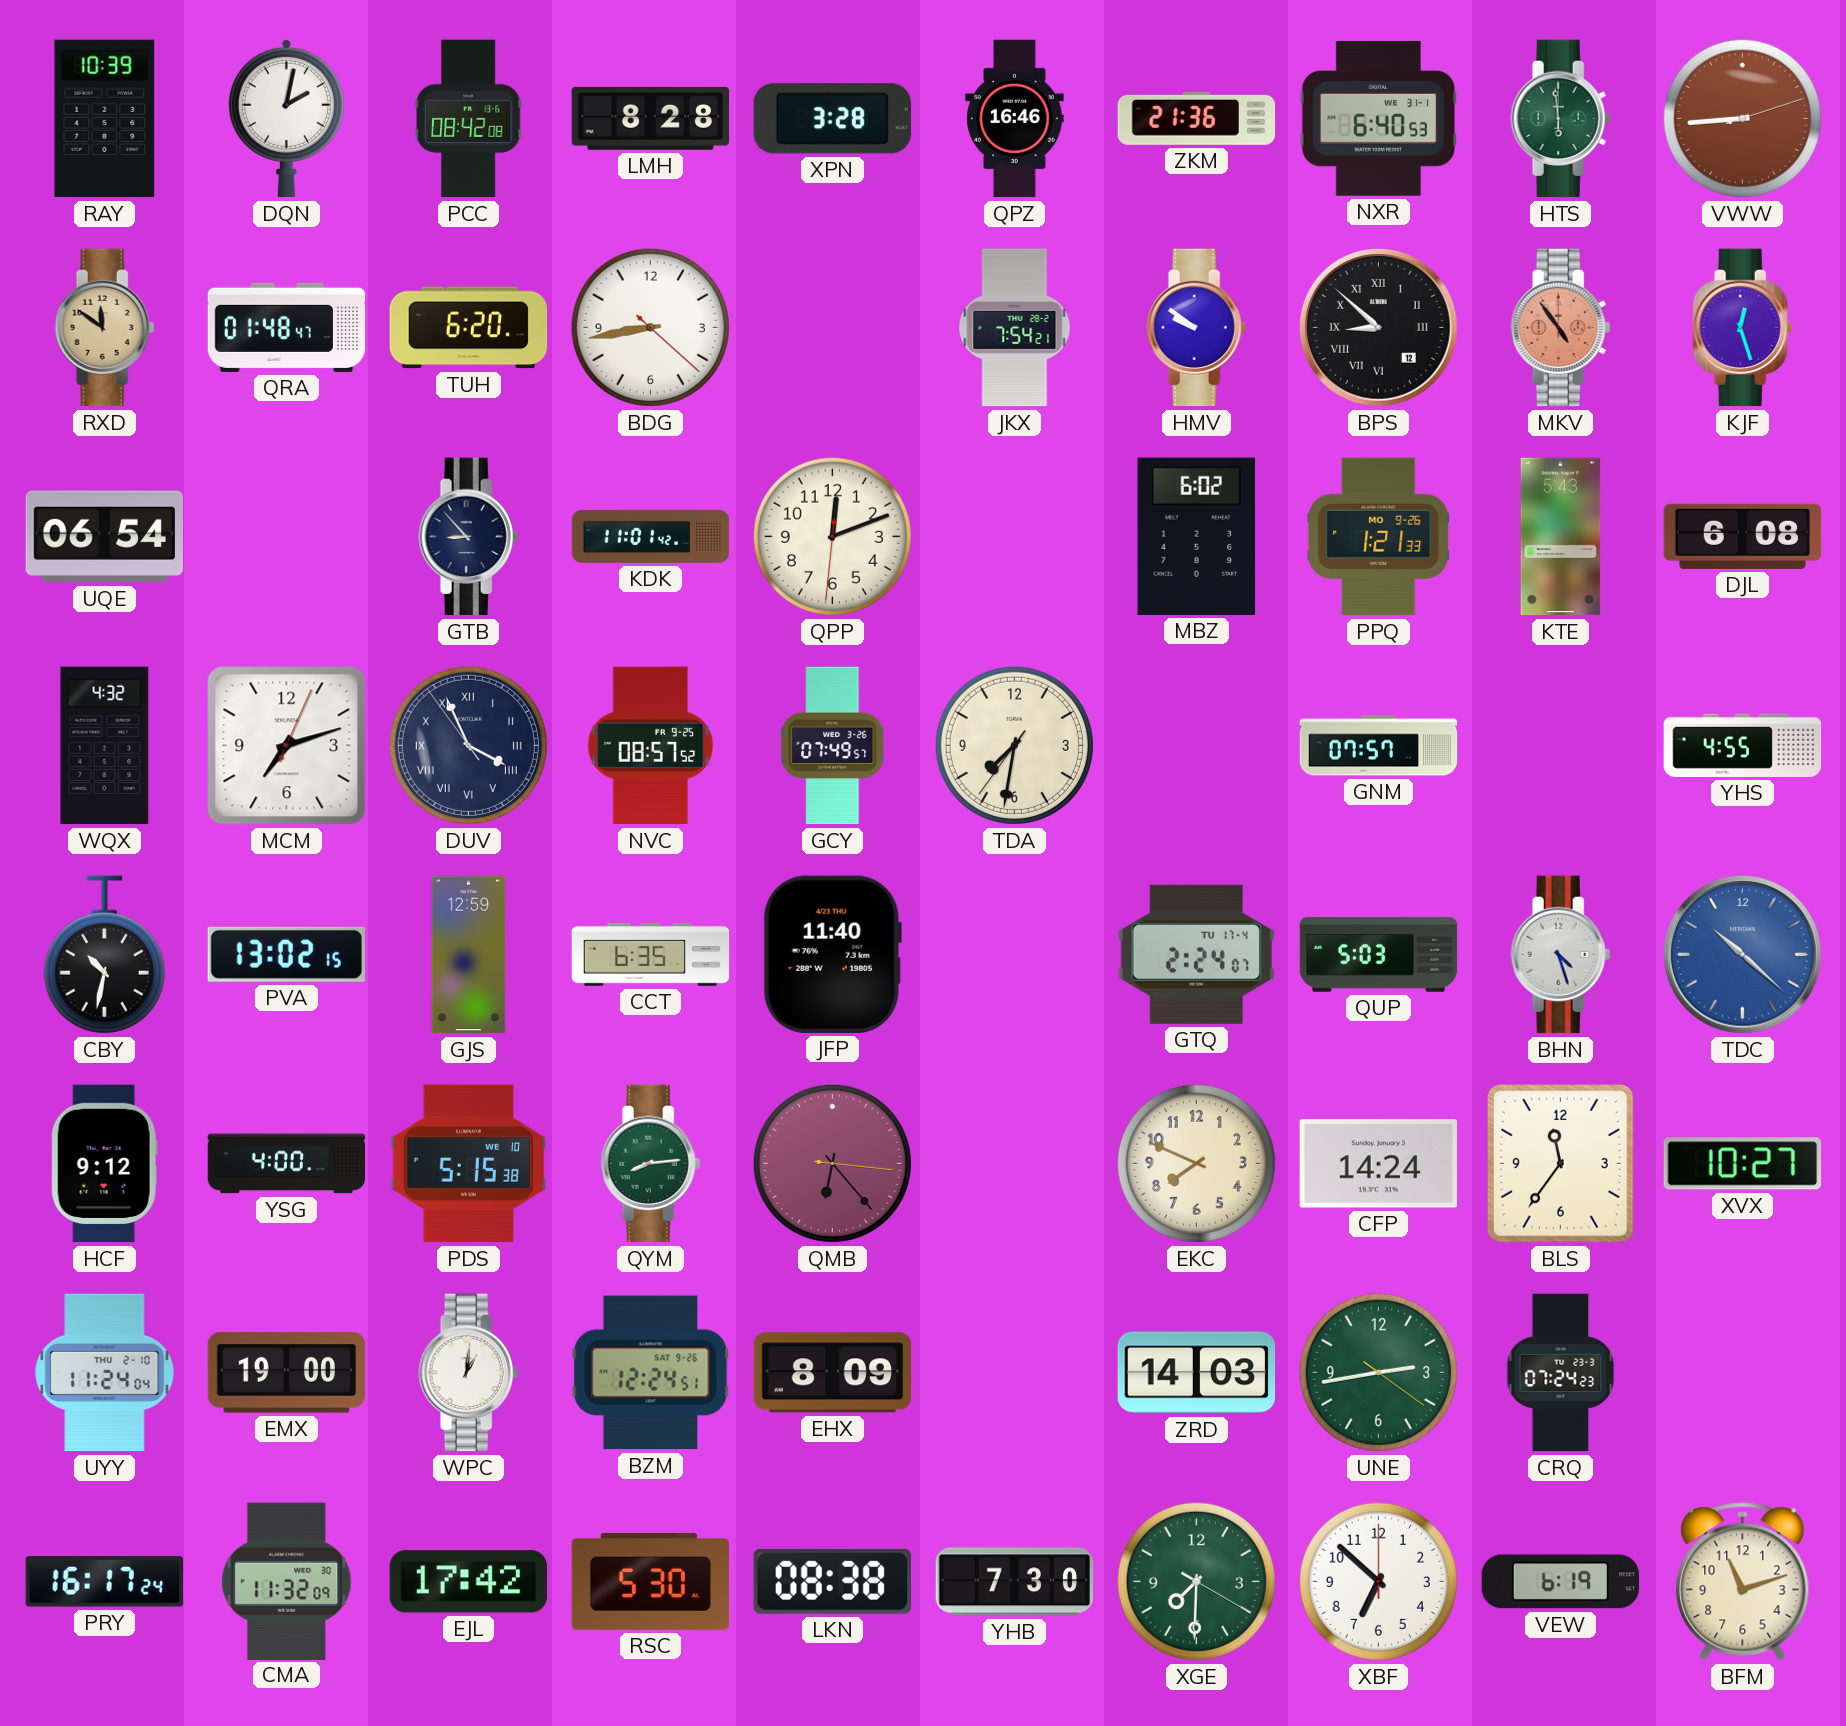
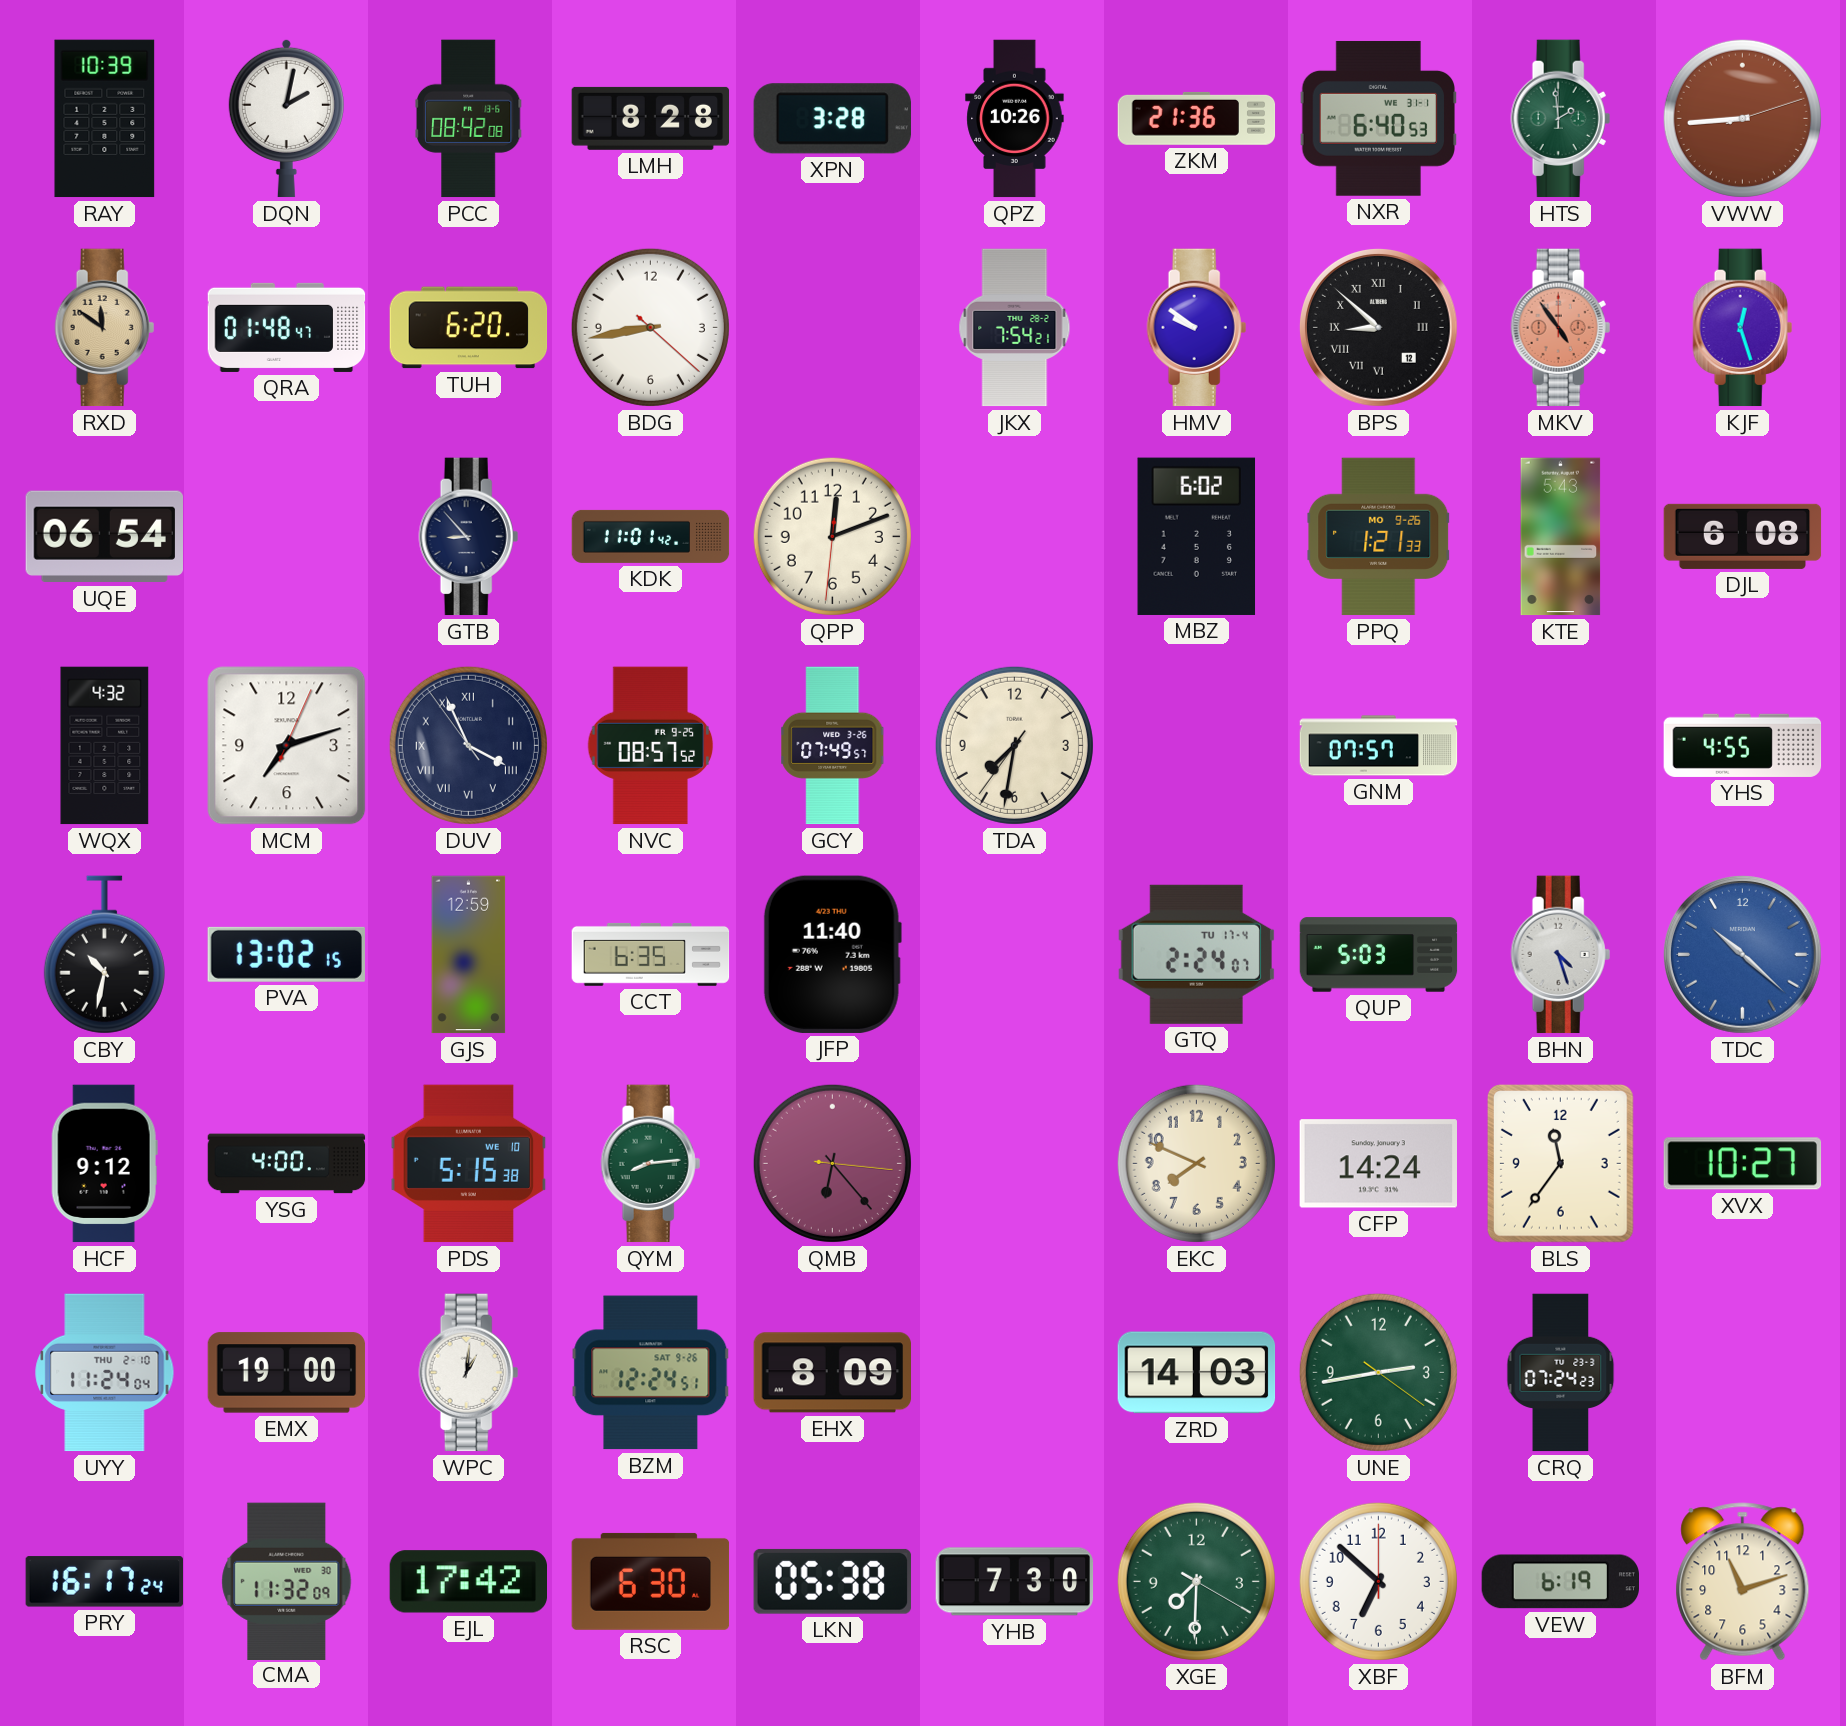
QPZ: 16:46 -> 10:26 (1015, 119)
HTS: 5:59 -> 1:59 (1561, 119)
RSC: 5:30 -> 6:30 (651, 1581)
LKN: 08:38 -> 05:38 (832, 1581)
